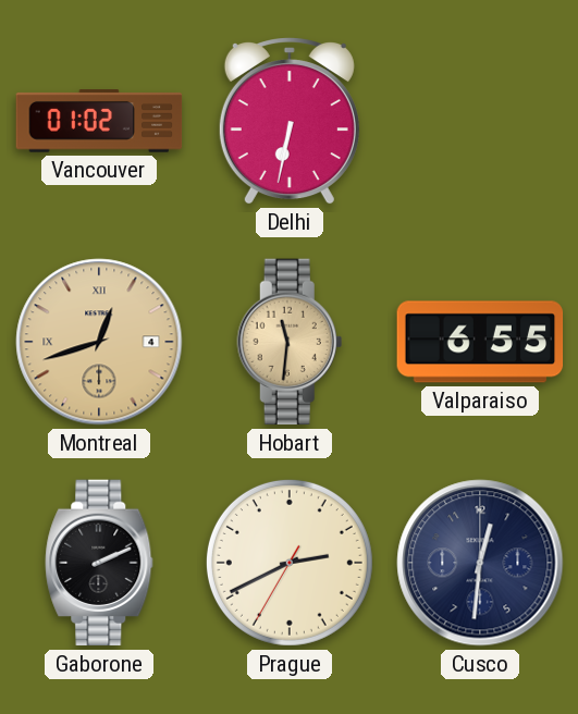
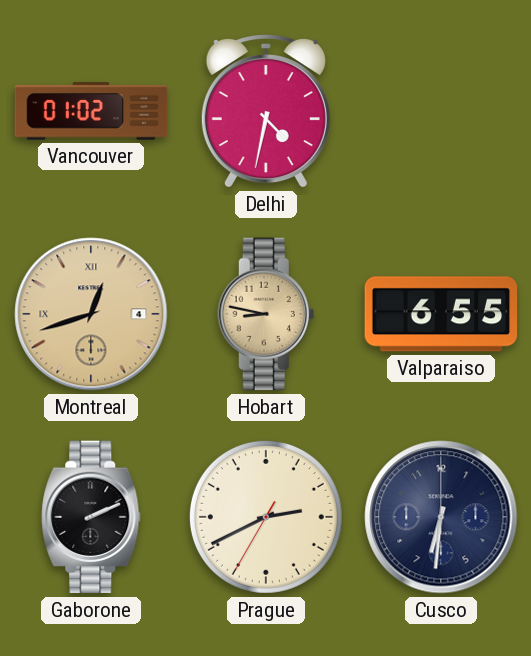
Delhi: 6:32 -> 4:32 (266, 112)
Hobart: 11:31 -> 8:47 (266, 314)
Cusco: 12:31 -> 6:31 (441, 517)
